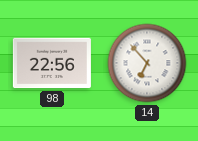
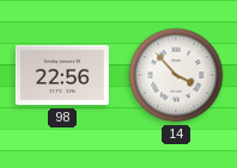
14: 6:53 -> 3:53 (176, 75)
